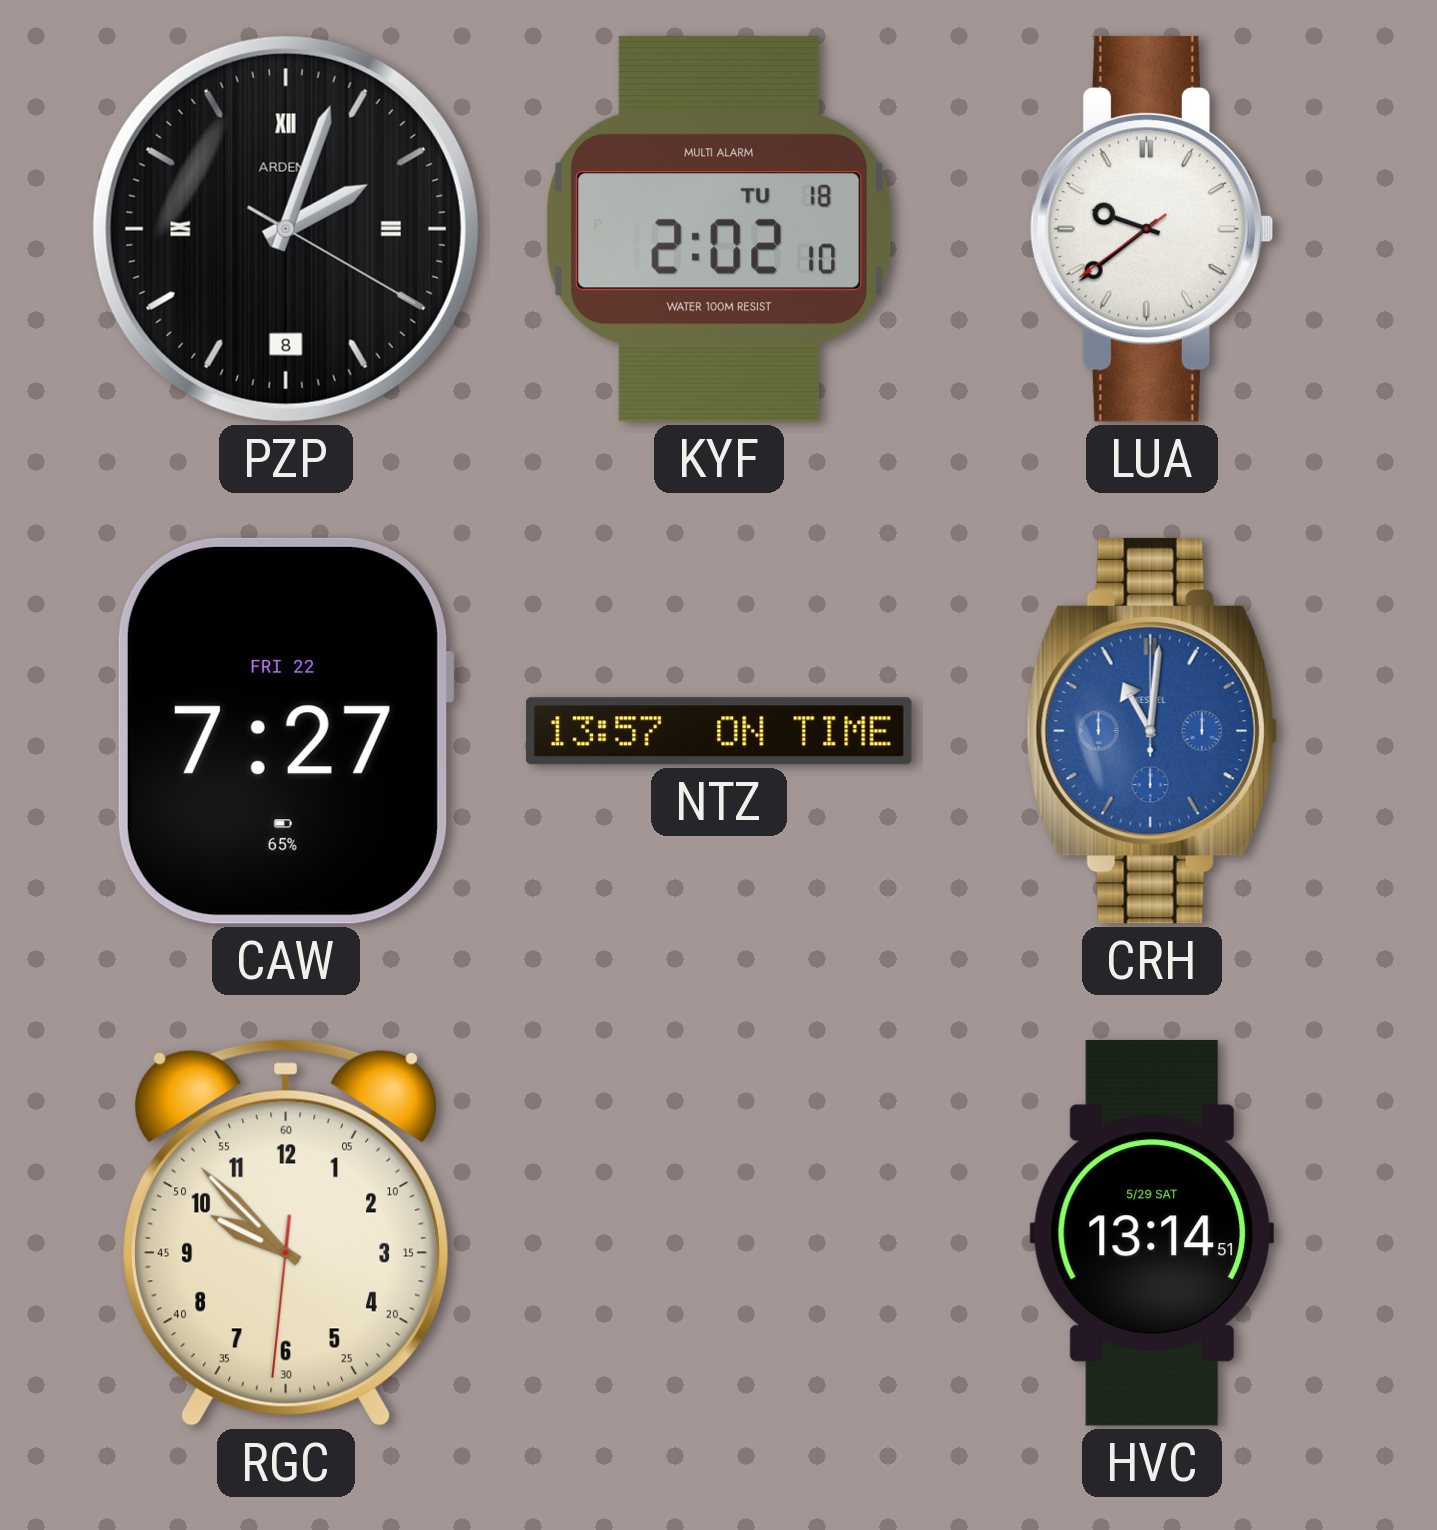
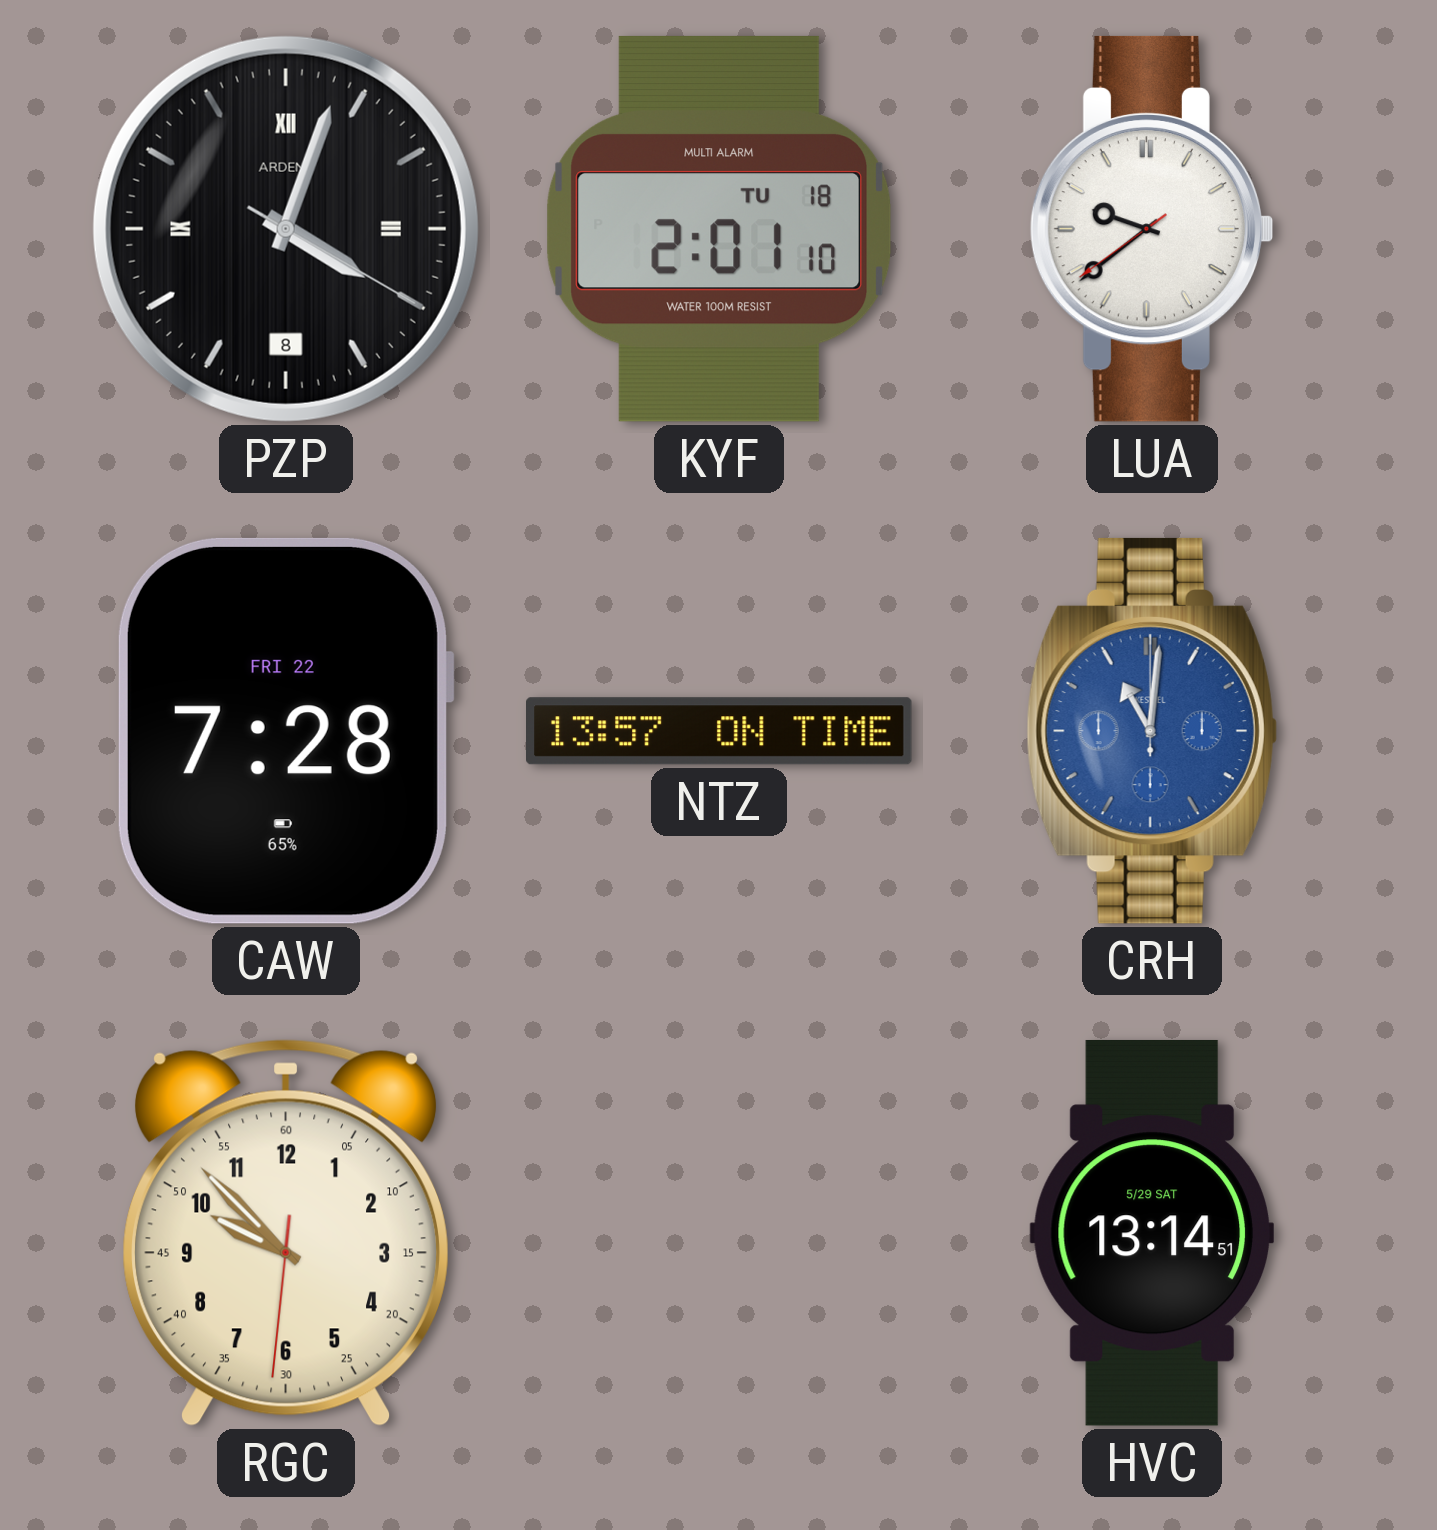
PZP: 2:03 -> 4:03 (286, 229)
KYF: 2:02 -> 2:01 (719, 229)
CAW: 7:27 -> 7:28 (285, 731)
